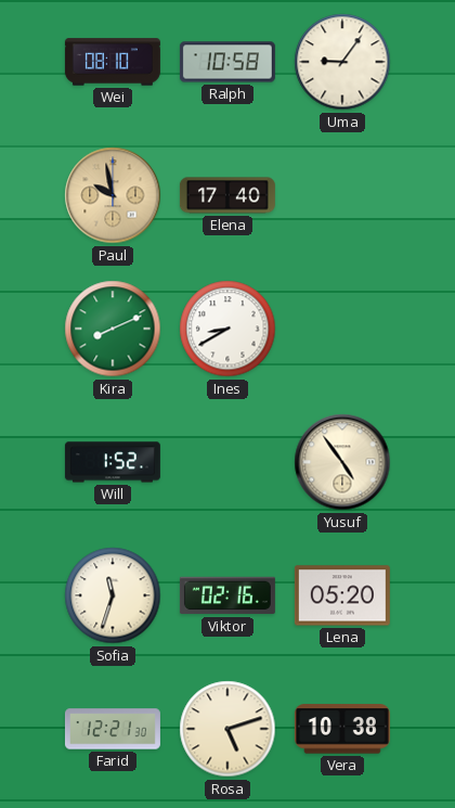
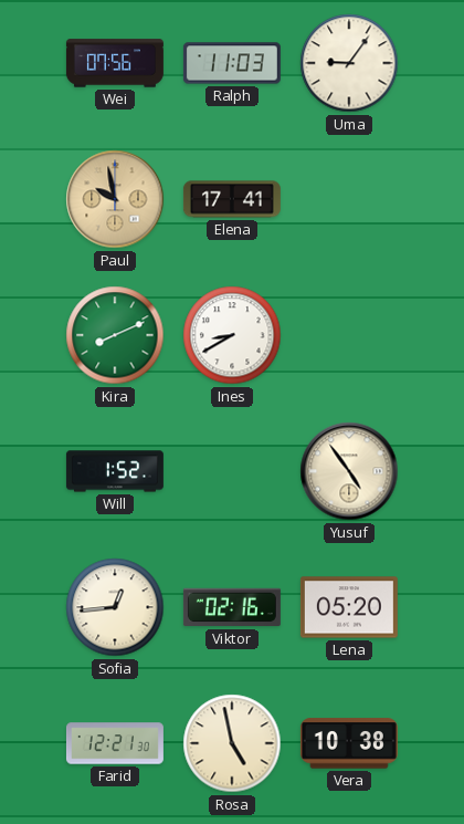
Wei: 08:10 -> 07:56 (115, 63)
Ralph: 10:58 -> 11:03 (232, 63)
Elena: 17:40 -> 17:41 (232, 199)
Sofia: 11:33 -> 12:44 (115, 607)
Rosa: 5:12 -> 4:58 (232, 743)
